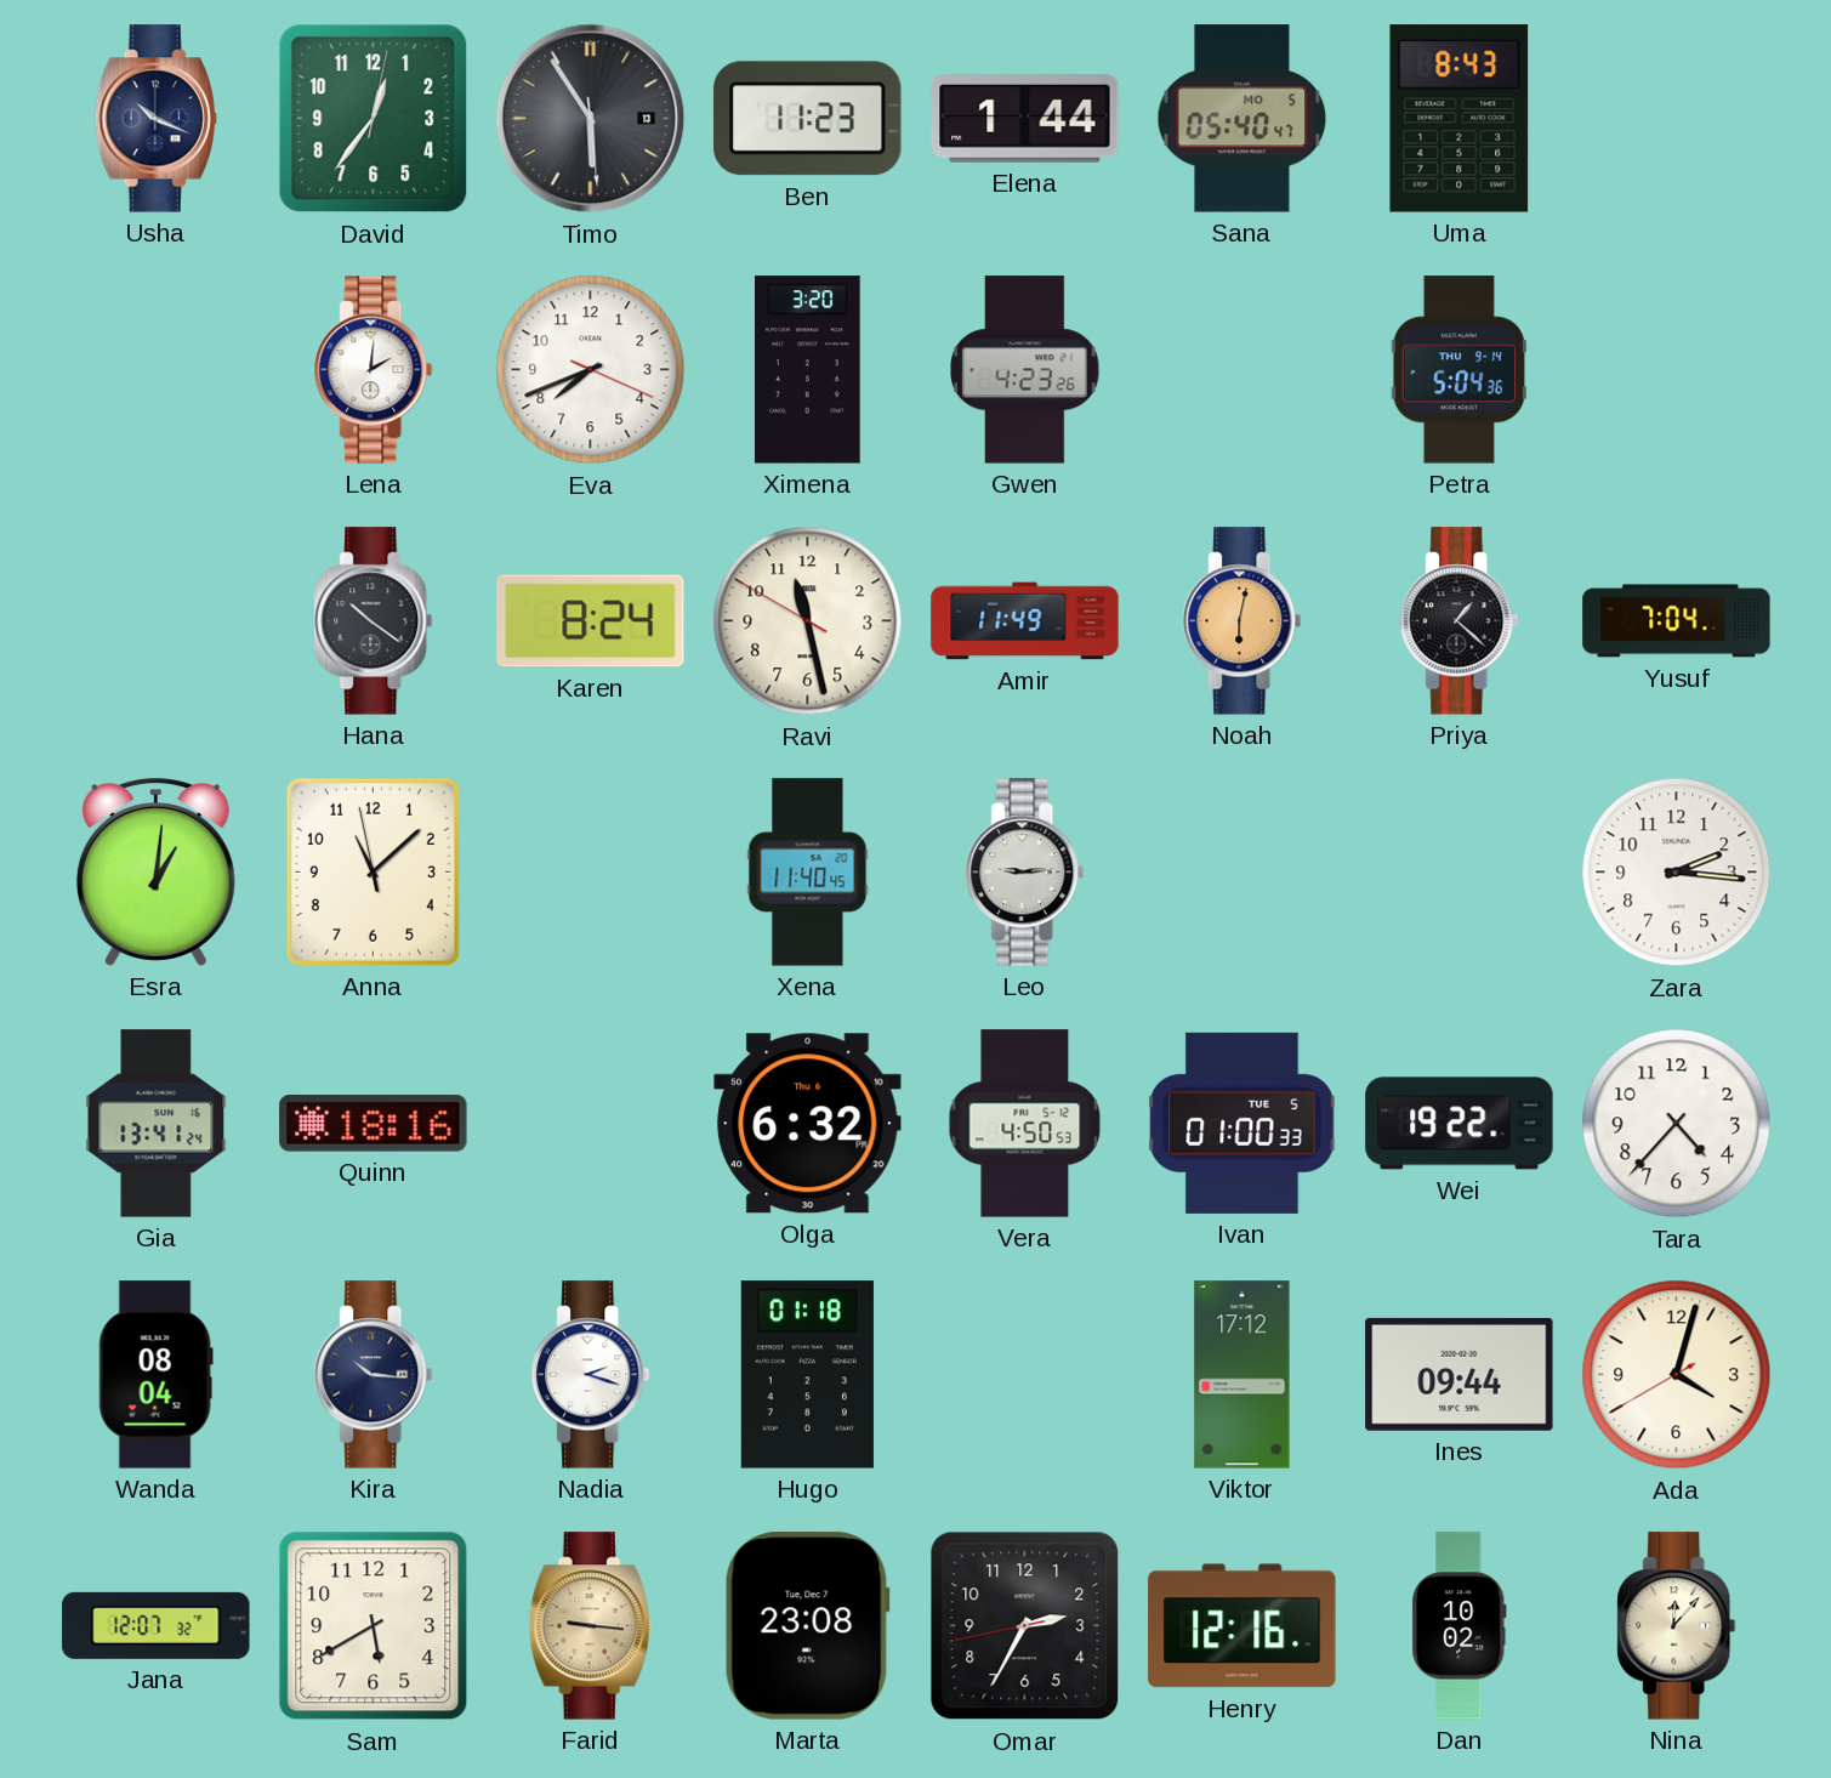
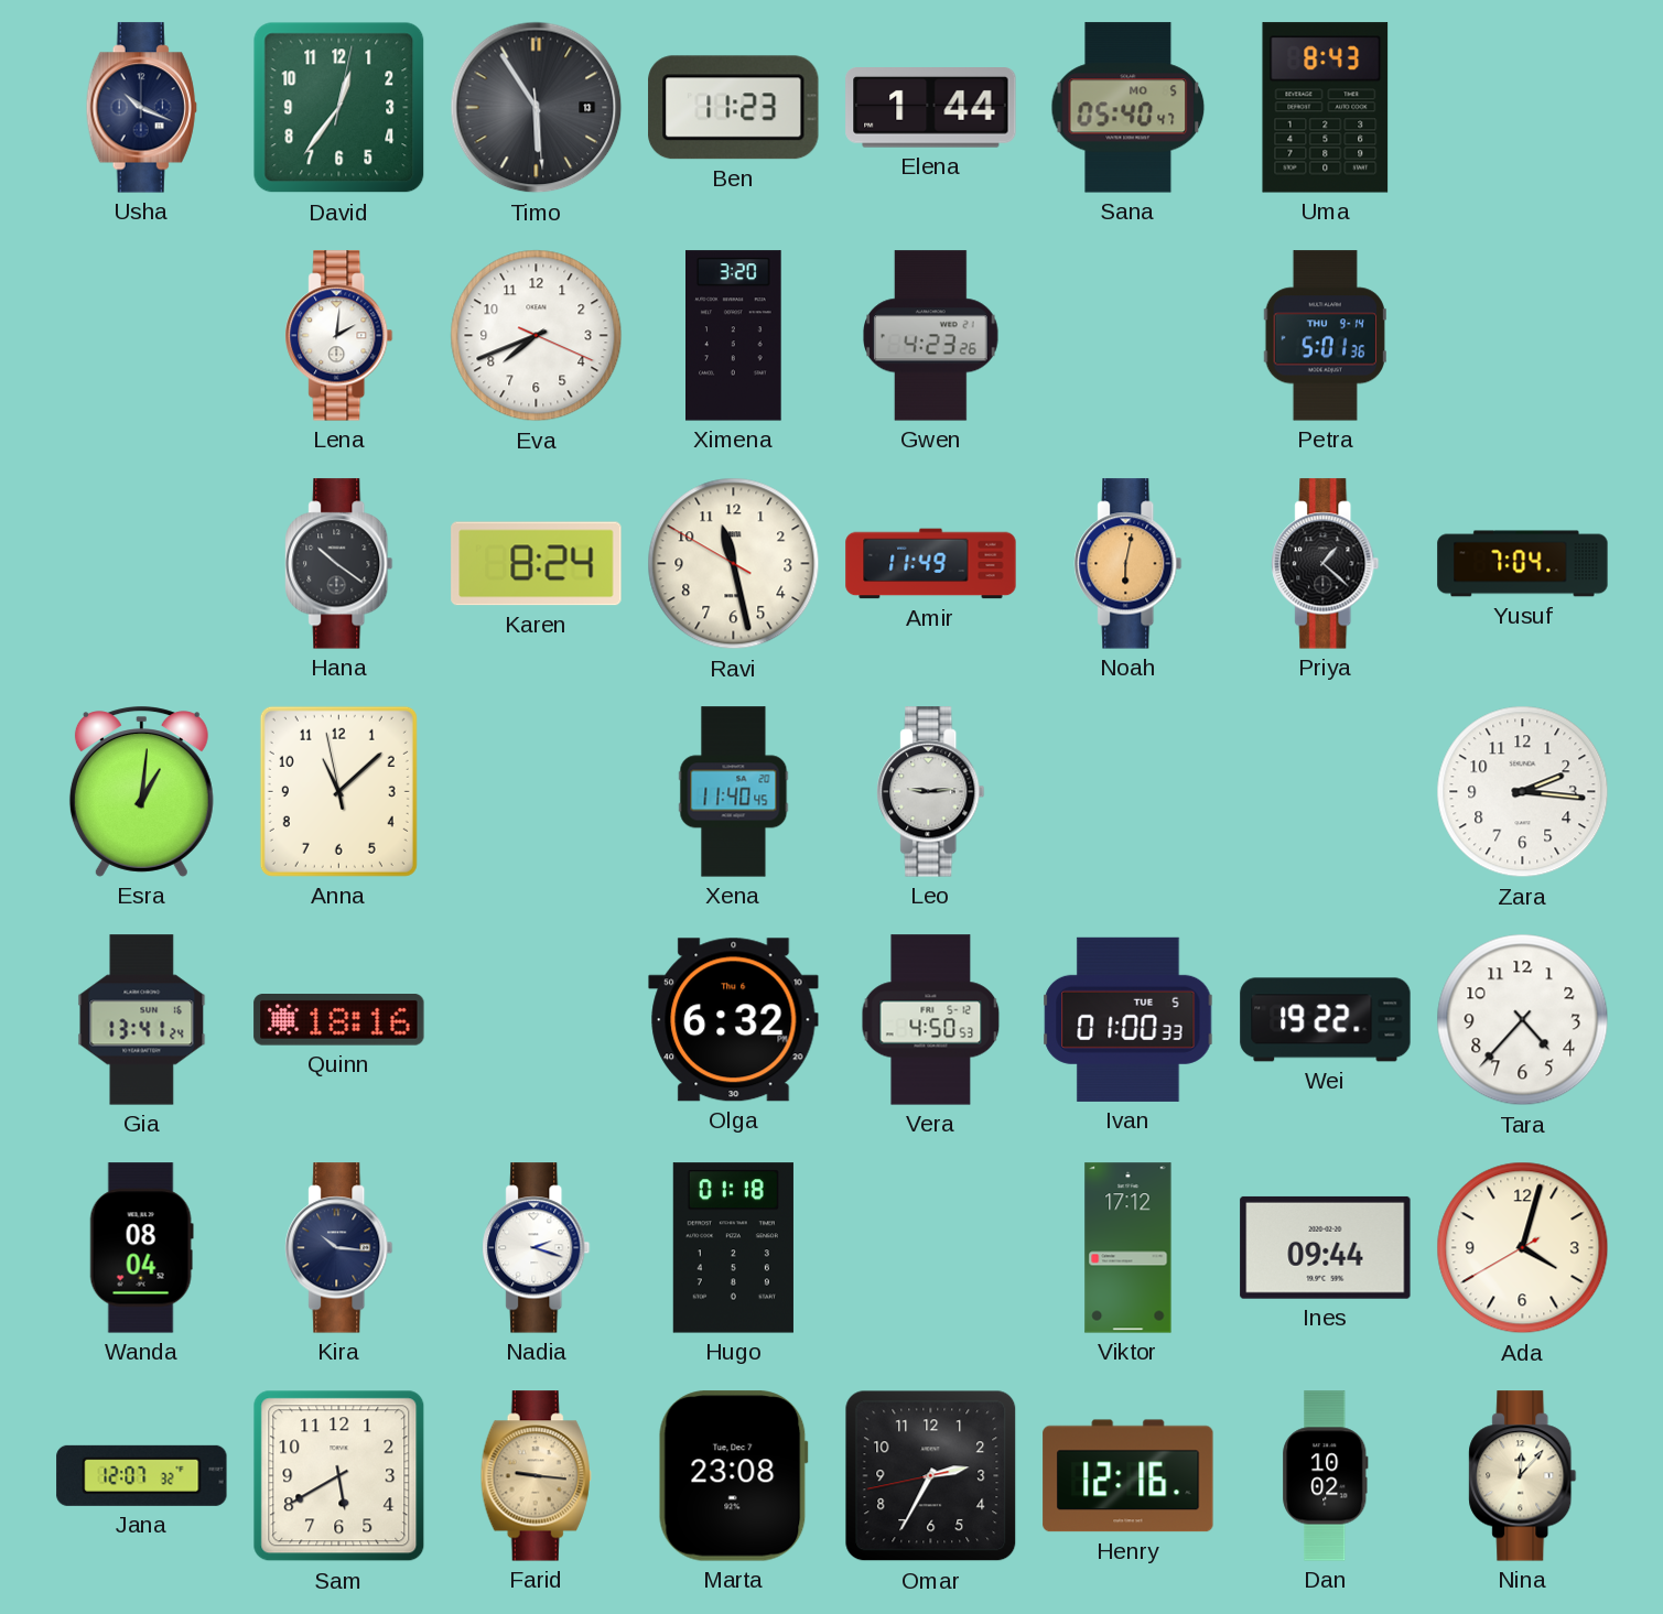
Petra: 5:04 -> 5:01 (1325, 336)
